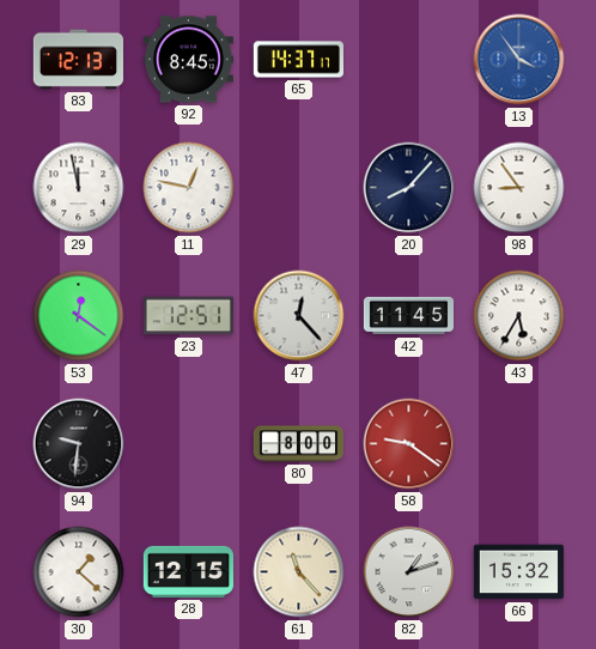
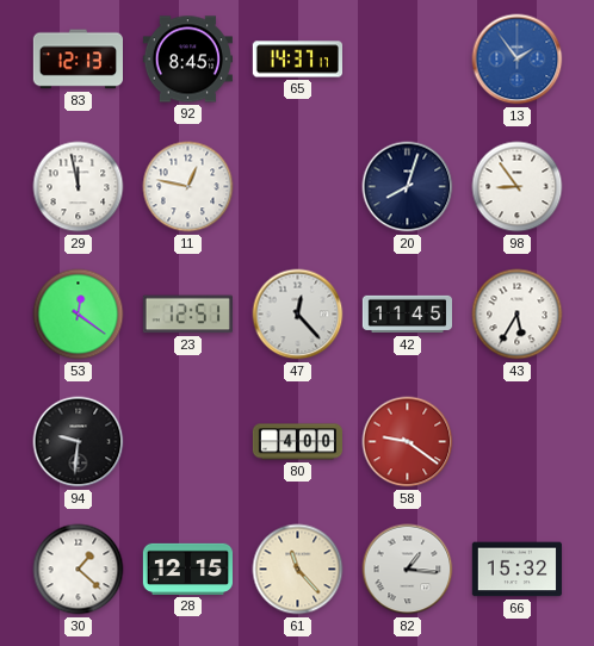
13: 3:54 -> 1:54 (518, 60)
20: 8:07 -> 8:03 (408, 187)
80: 8:00 -> 4:00 (297, 442)
82: 1:12 -> 1:16 (408, 570)
